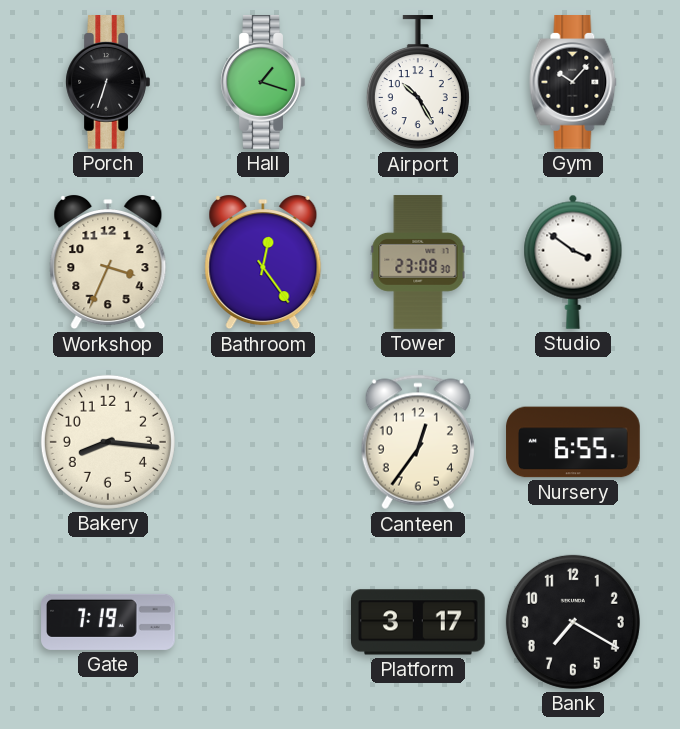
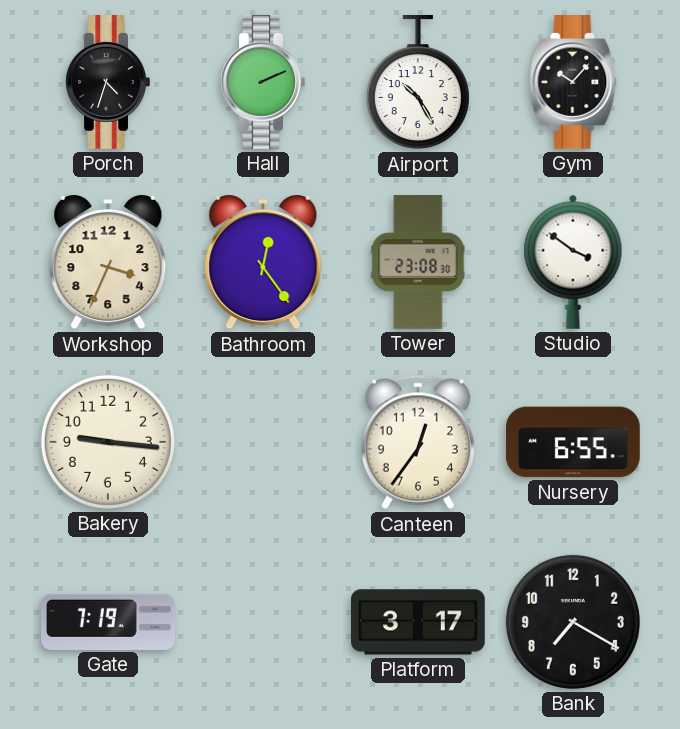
Porch: 6:33 -> 4:33 (108, 83)
Hall: 1:18 -> 2:11 (263, 83)
Bakery: 8:16 -> 9:16 (108, 442)
